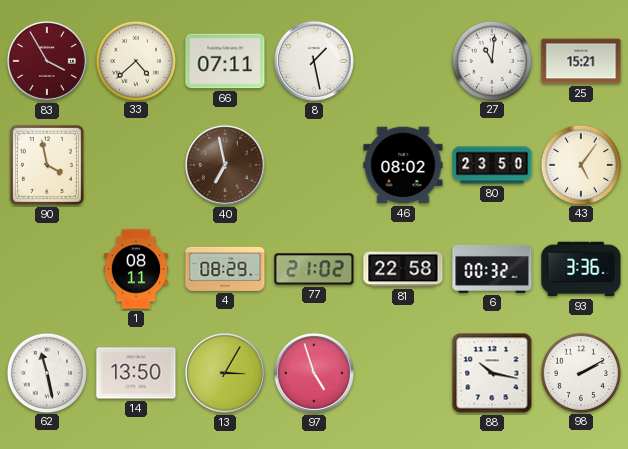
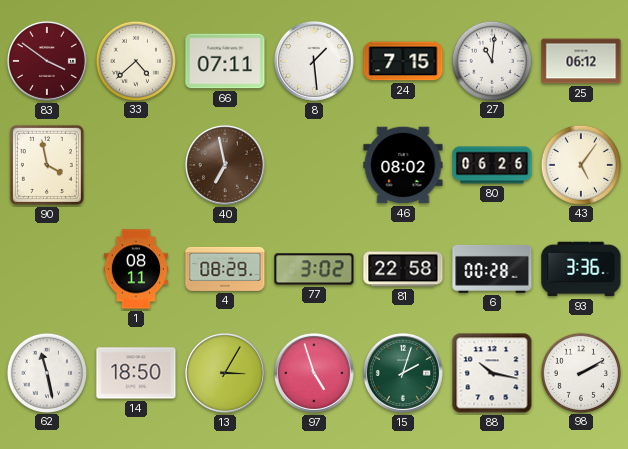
83: 3:55 -> 3:51 (47, 61)
8: 1:28 -> 1:29 (314, 61)
24: none -> 7:15 (403, 61)
25: 15:21 -> 06:12 (581, 61)
80: 23:50 -> 06:26 (492, 165)
77: 21:02 -> 3:02 (314, 269)
6: 00:32 -> 00:28 (492, 269)
14: 13:50 -> 18:50 (136, 373)
15: none -> 2:03 (403, 373)
